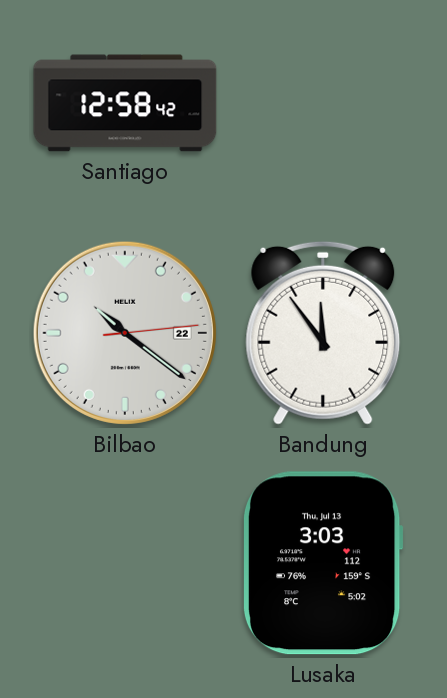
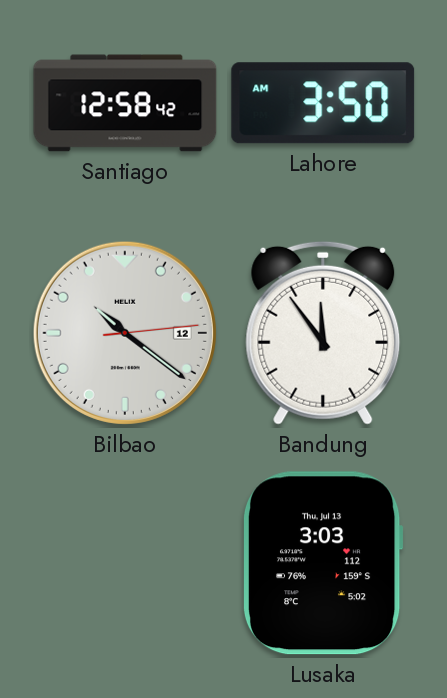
Lahore: none -> 3:50 (323, 103)
Bilbao date: 22 -> 12 (125, 333)
